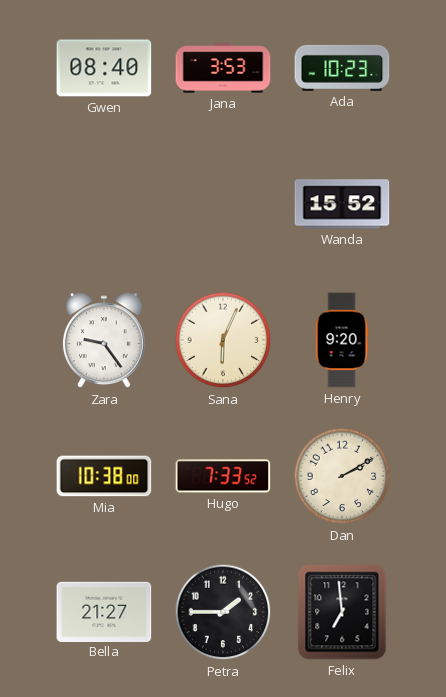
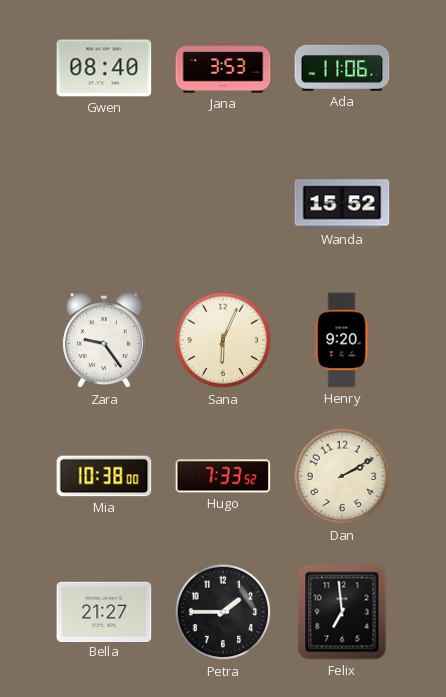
Ada: 10:23 -> 11:06 (342, 68)
